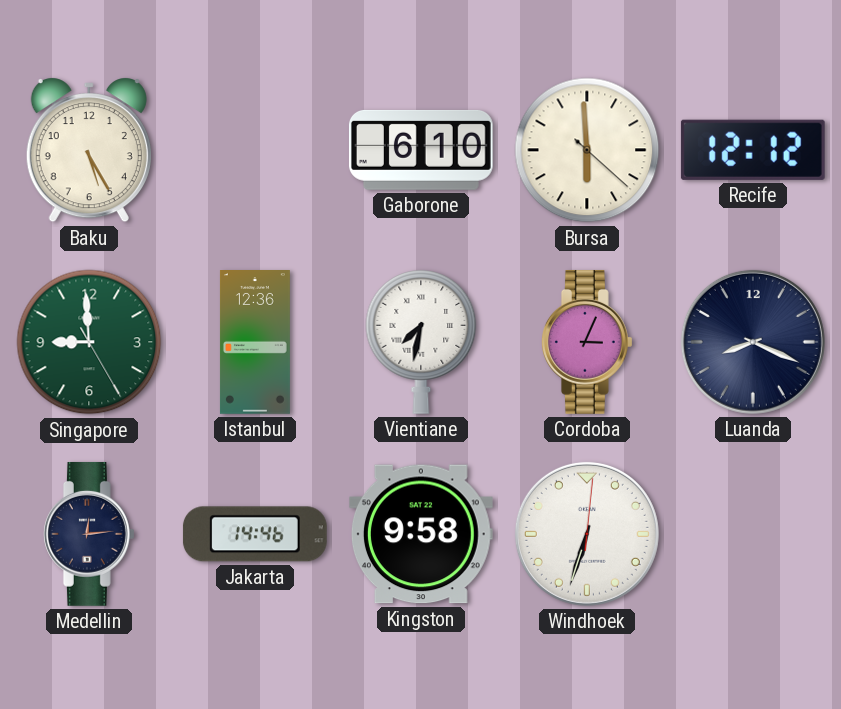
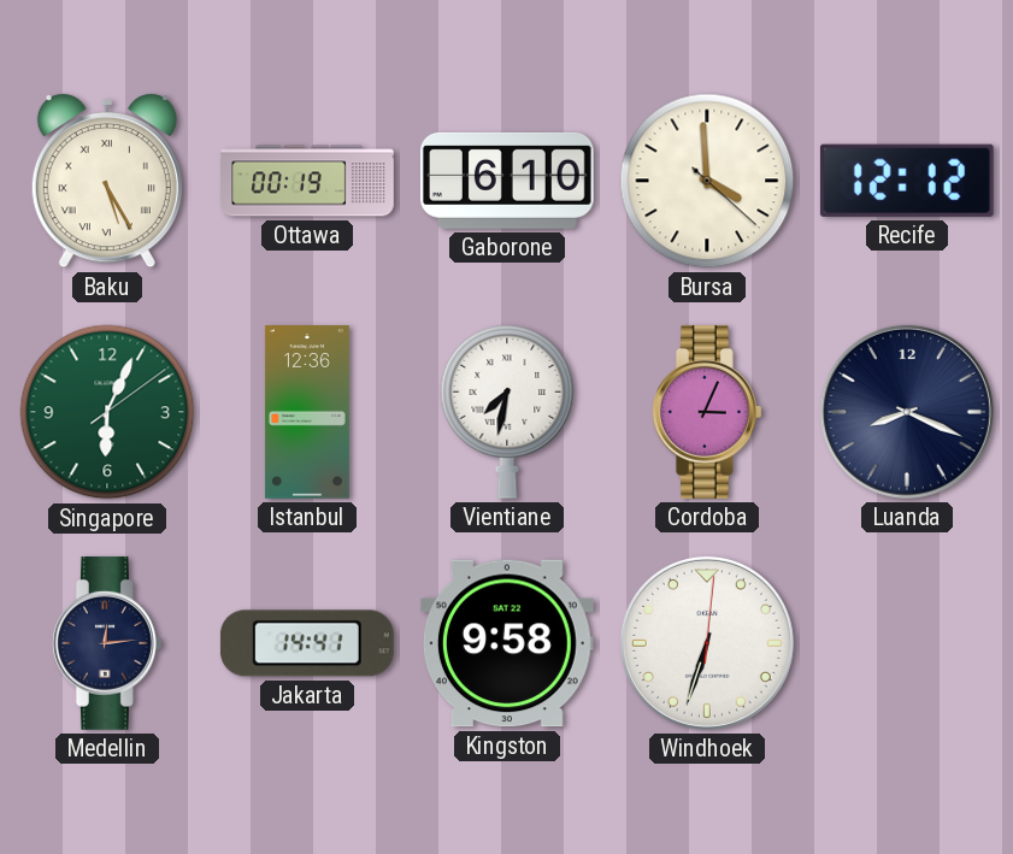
Baku numerals: Arabic -> Roman (107, 181)
Ottawa: none -> 00:19 (307, 181)
Bursa: 5:59 -> 3:59 (707, 181)
Singapore: 8:59 -> 6:04 (107, 412)
Jakarta: 14:46 -> 14:41 (307, 643)
